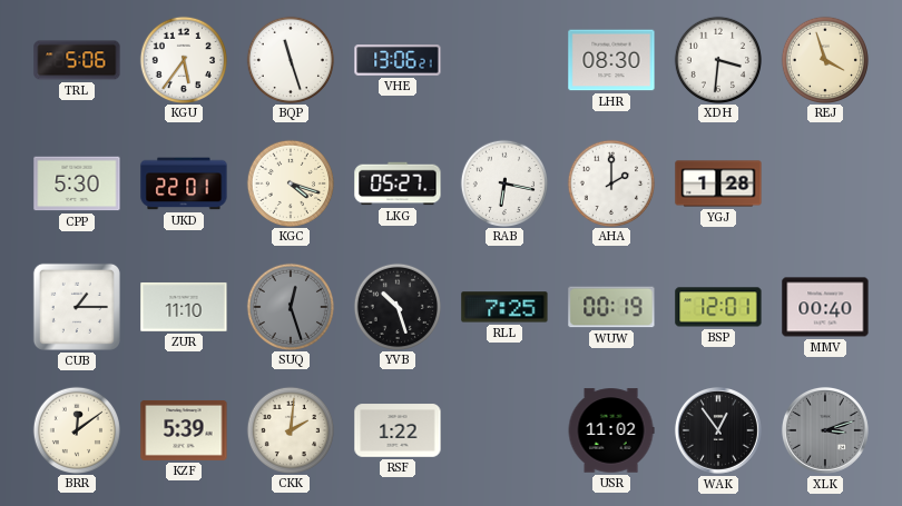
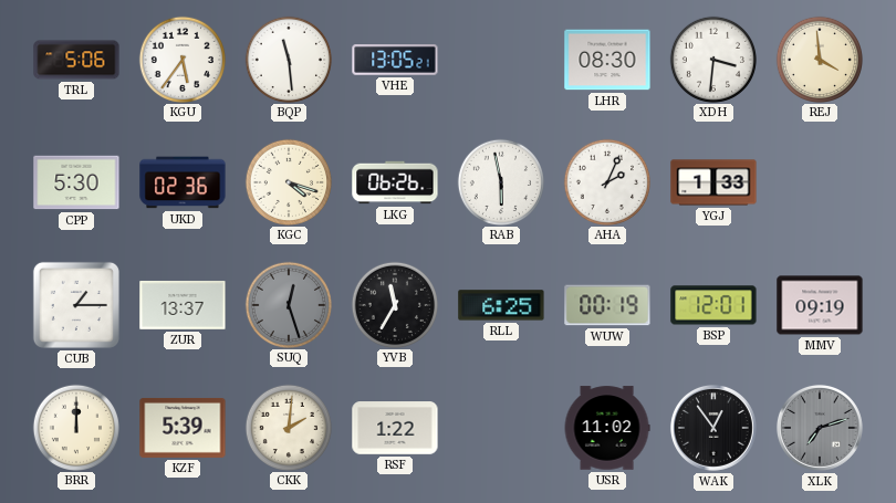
BQP: 11:27 -> 11:29 (288, 59)
VHE: 13:06 -> 13:05 (395, 60)
REJ: 3:57 -> 3:59 (819, 59)
UKD: 22:01 -> 02:36 (183, 182)
LKG: 05:27 -> 06:26 (395, 182)
RAB: 6:17 -> 5:58 (500, 181)
AHA: 2:00 -> 2:04 (606, 181)
YGJ: 1:28 -> 1:33 (713, 182)
ZUR: 11:10 -> 13:37 (183, 305)
YVB: 10:27 -> 11:35 (394, 304)
RLL: 7:25 -> 6:25 (501, 305)
MMV: 00:40 -> 09:19 (820, 305)
BRR: 12:09 -> 12:00 (75, 427)
XLK: 3:12 -> 7:12 (820, 428)
